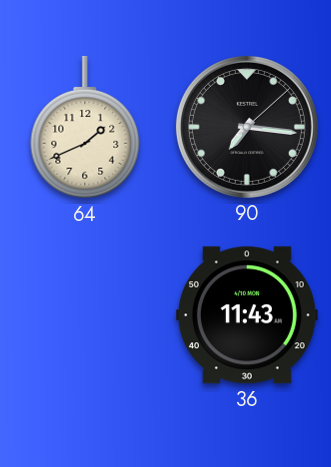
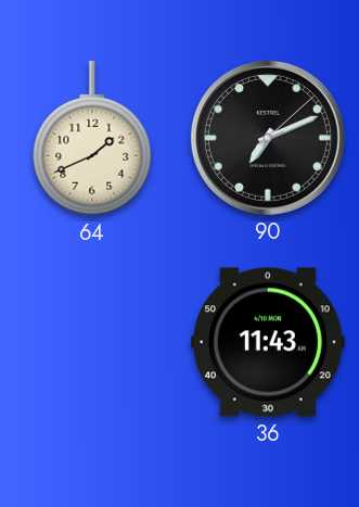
90: 7:16 -> 7:11 (268, 138)
